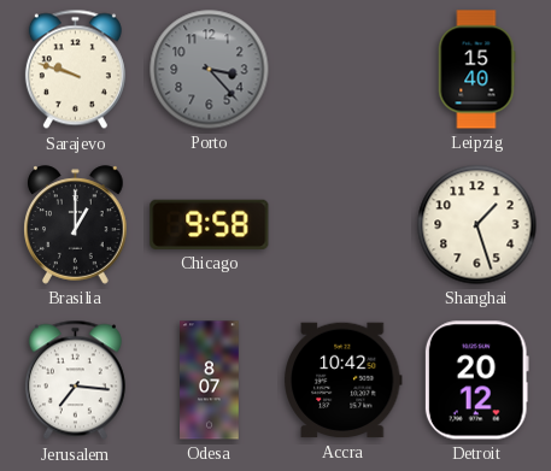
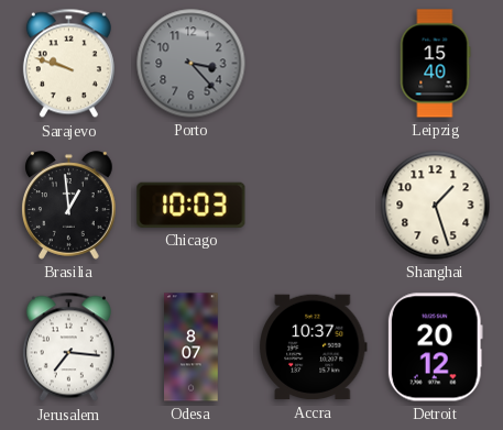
Brasilia: 1:00 -> 12:59 (69, 206)
Chicago: 9:58 -> 10:03 (192, 205)
Accra: 10:42 -> 10:37 (313, 348)
